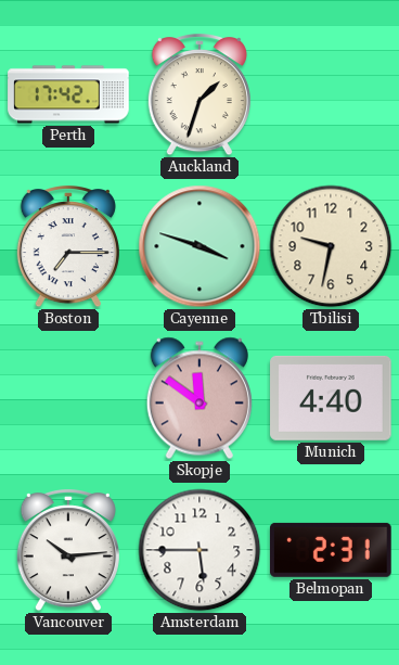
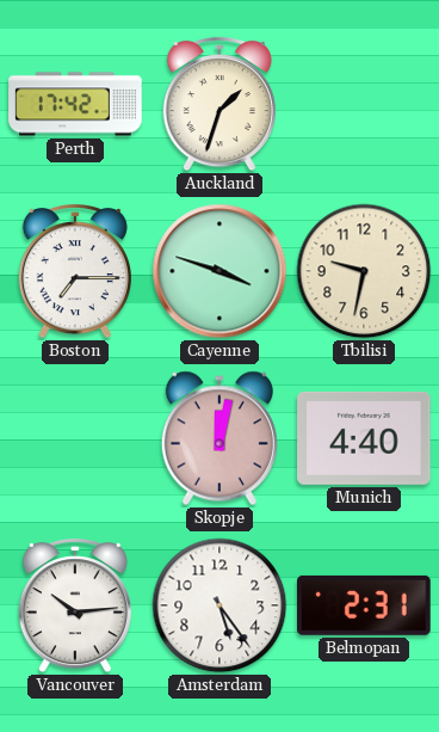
Skopje: 11:51 -> 12:02 (219, 438)
Amsterdam: 5:45 -> 5:24 (219, 605)
